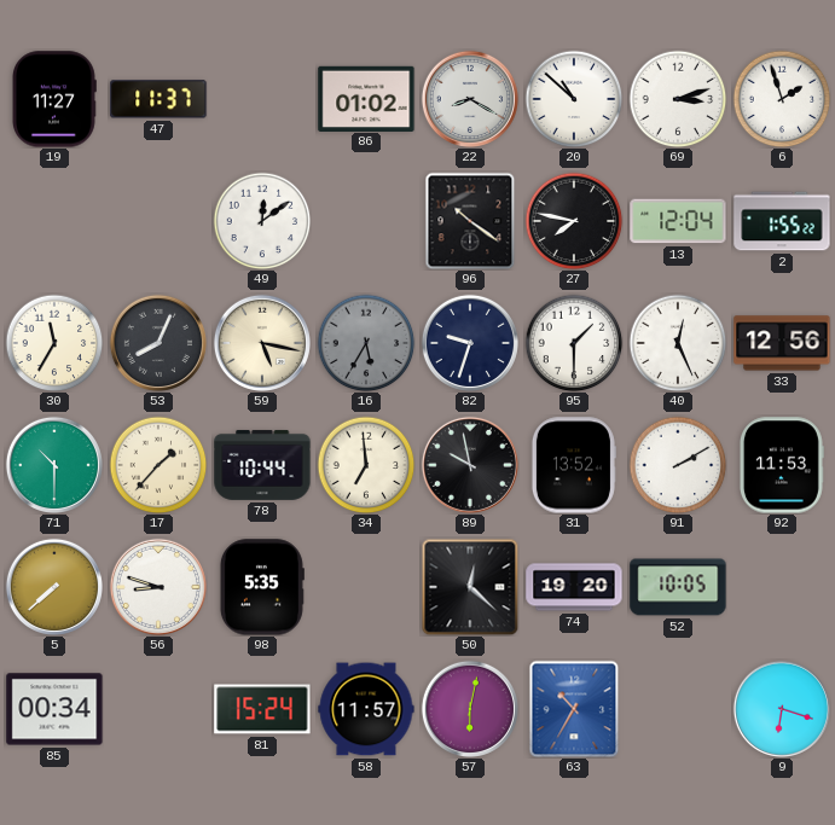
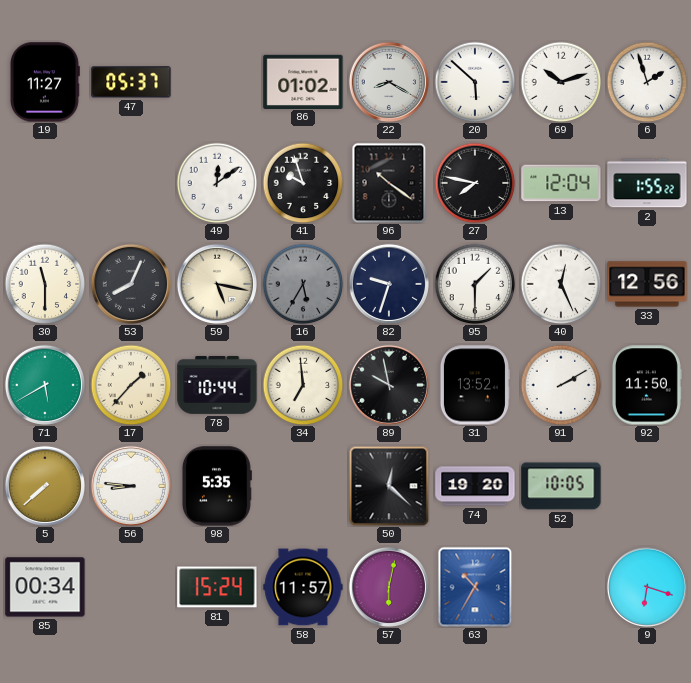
47: 11:37 -> 05:37 (131, 82)
20: 10:52 -> 5:52 (475, 82)
69: 3:12 -> 10:12 (561, 82)
41: none -> 9:57 (303, 183)
30: 11:35 -> 11:30 (45, 284)
71: 10:30 -> 5:40 (45, 385)
92: 11:53 -> 11:50 (647, 385)
56: 8:48 -> 8:46 (131, 486)
